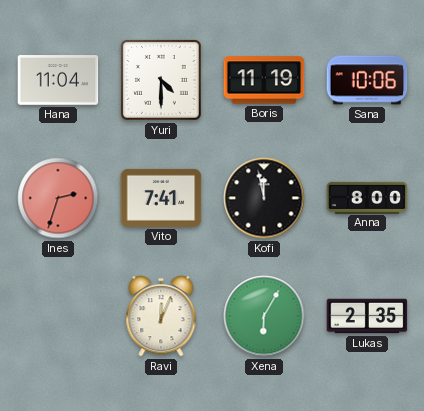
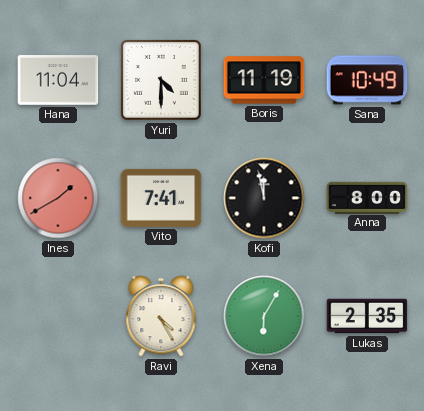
Sana: 10:06 -> 10:49 (367, 80)
Ines: 2:33 -> 1:40 (58, 198)
Ravi: 12:04 -> 4:25 (161, 316)
